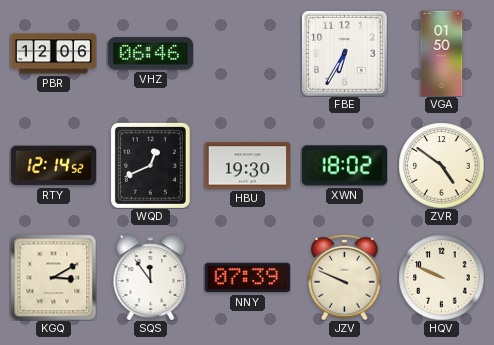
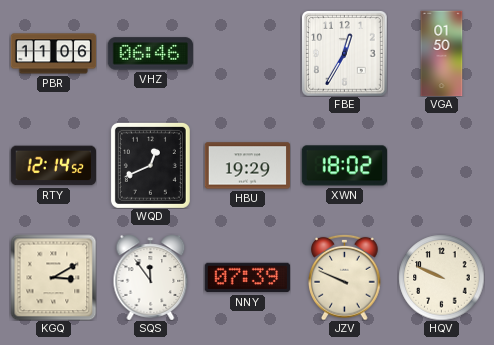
PBR: 12:06 -> 11:06 (53, 54)
FBE: 6:35 -> 12:35 (345, 54)
HBU: 19:30 -> 19:29 (247, 166)
ZVR: 4:51 -> none (441, 165)
